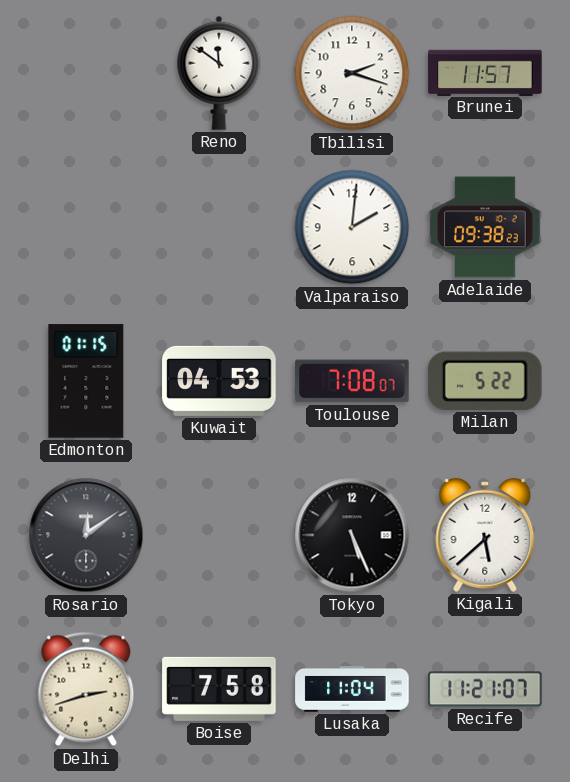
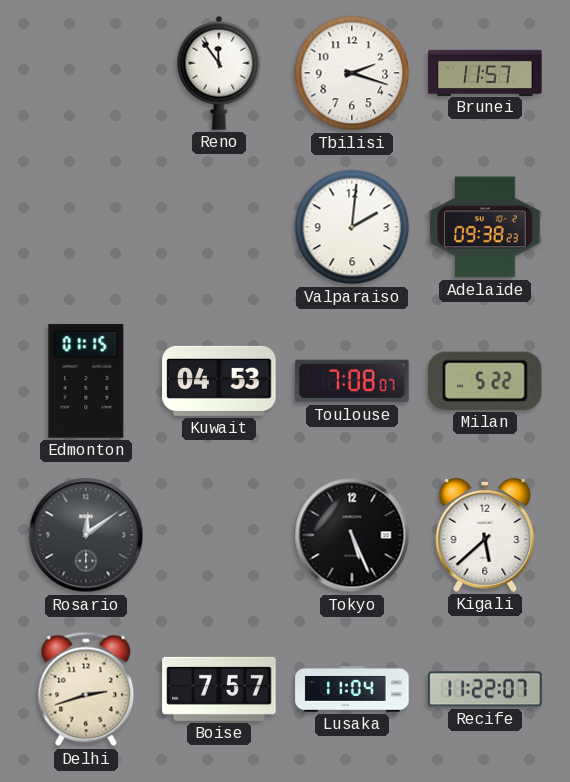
Reno: 11:51 -> 11:54 (219, 73)
Boise: 7:58 -> 7:57 (219, 689)
Recife: 11:21 -> 11:22 (485, 689)
